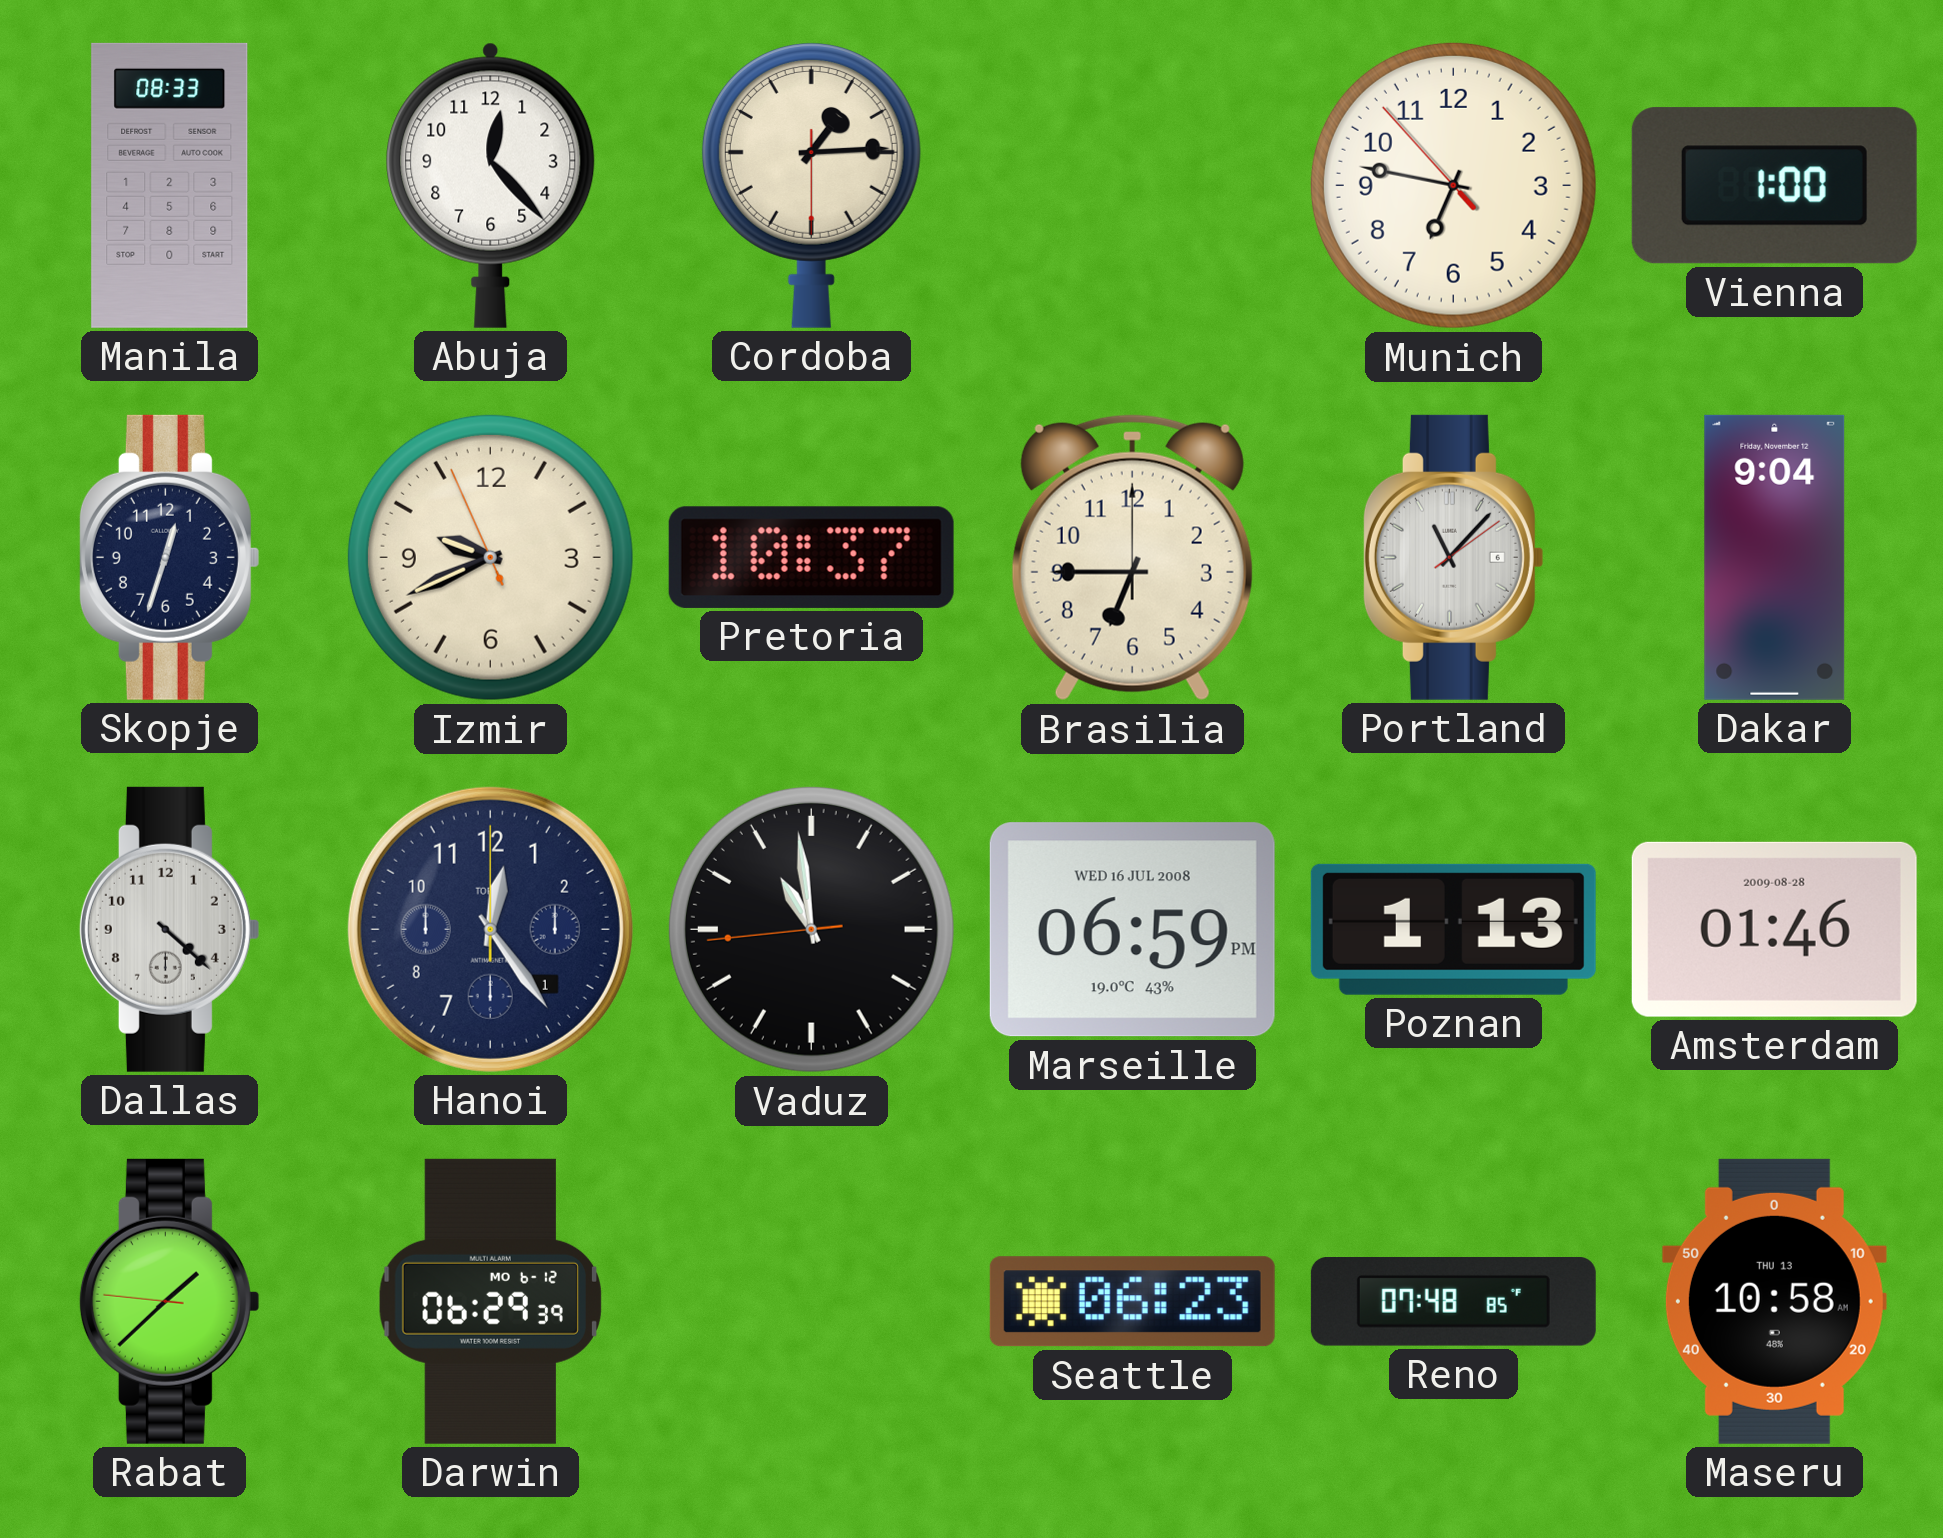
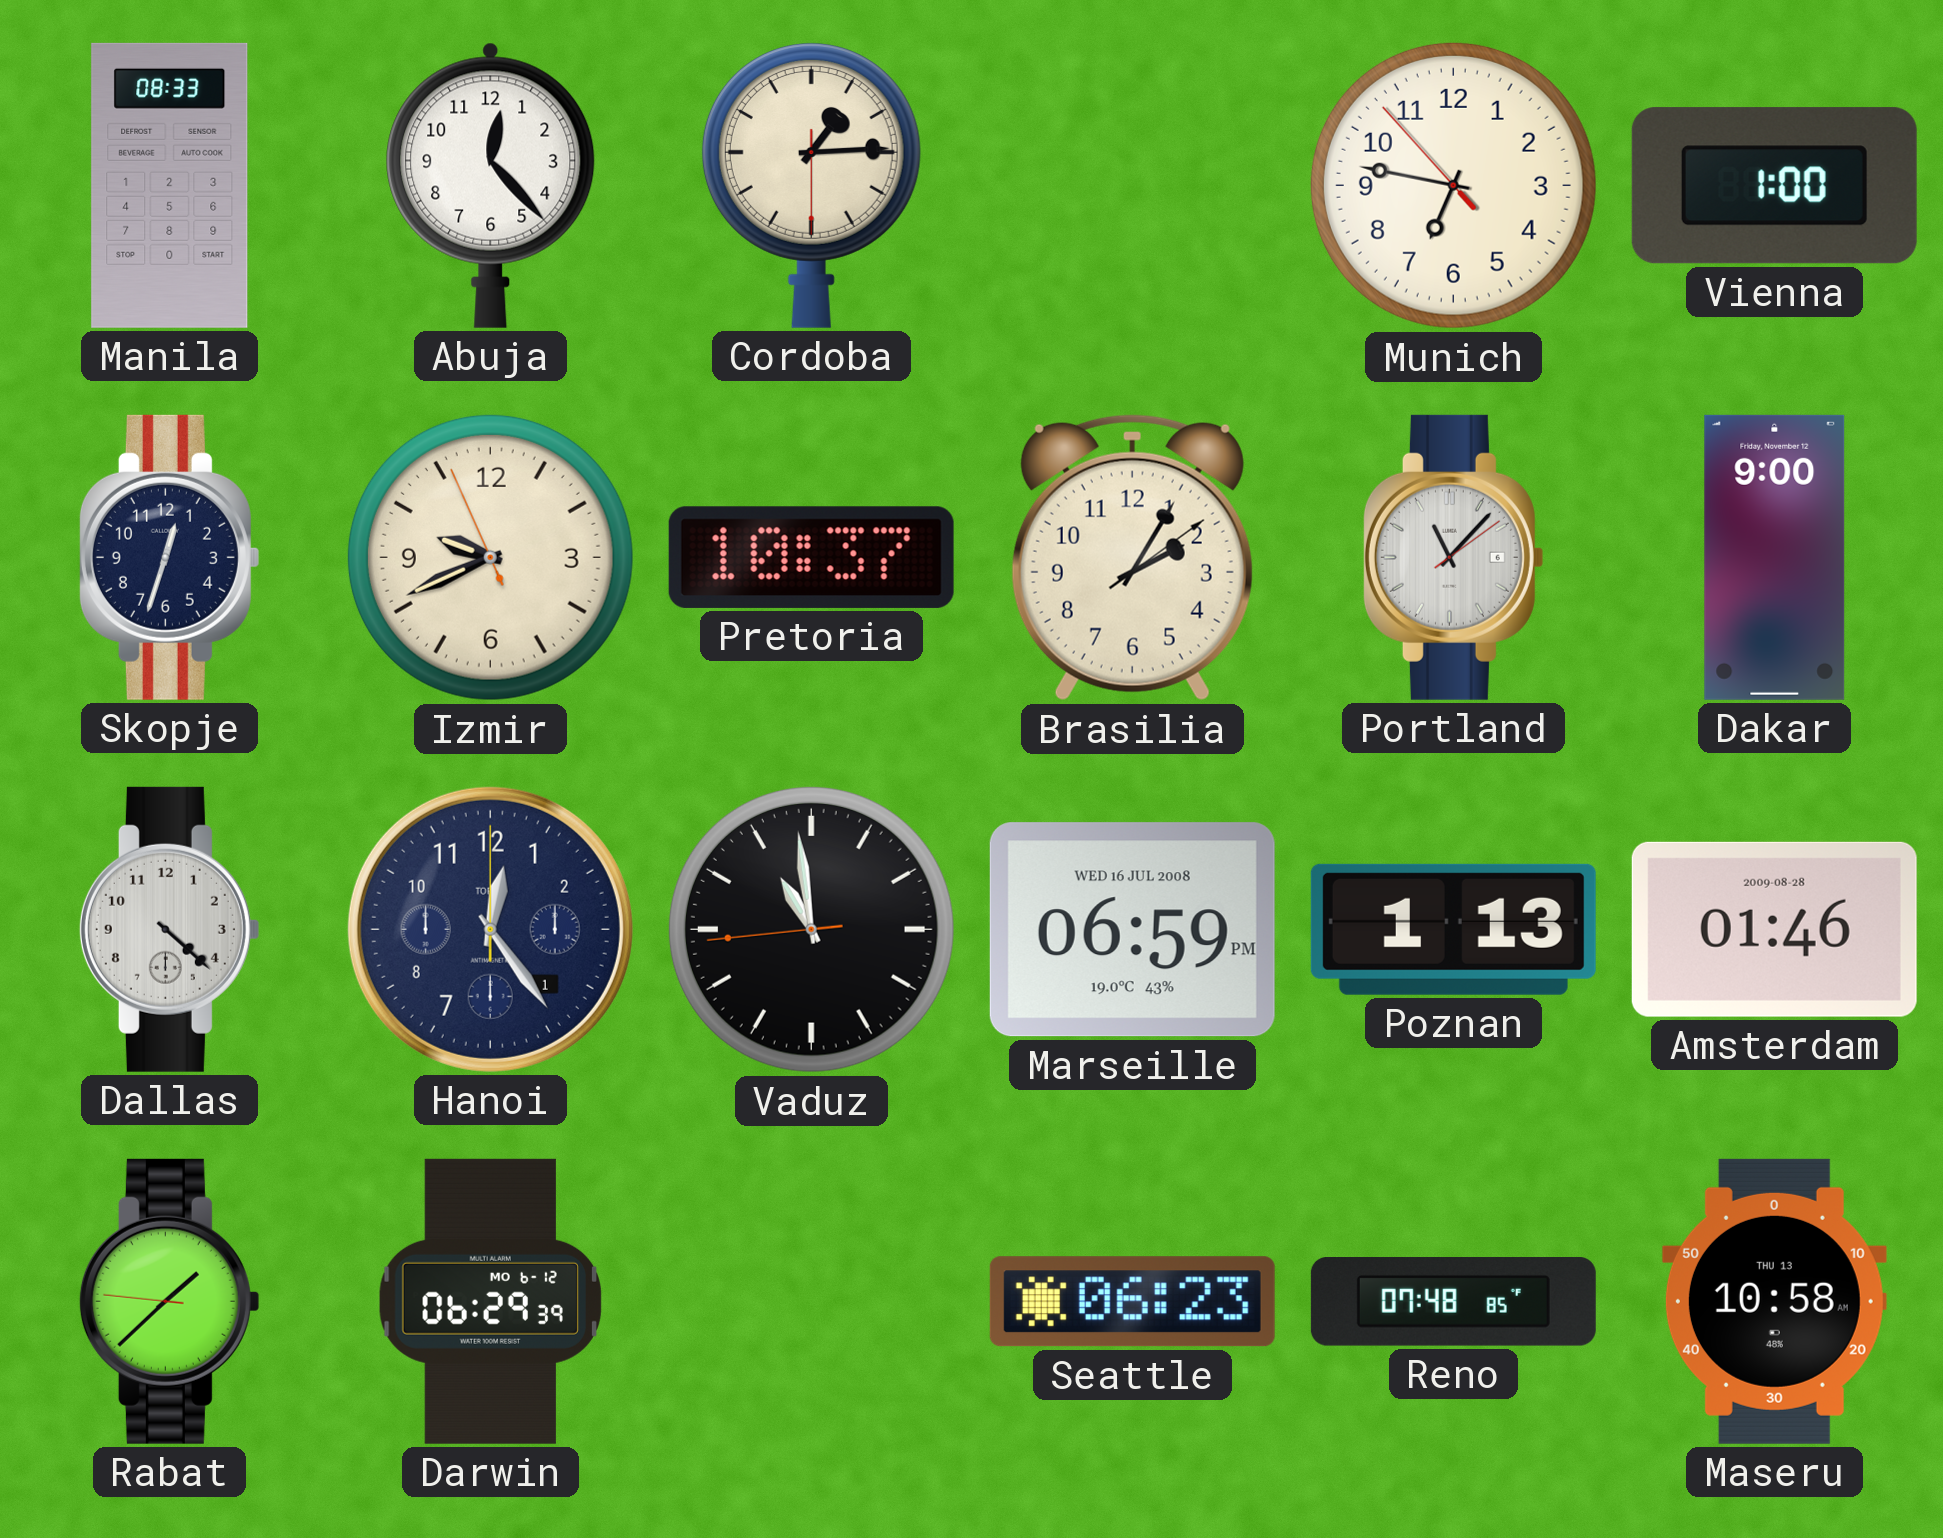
Brasilia: 6:45 -> 2:05 (1132, 558)
Dakar: 9:04 -> 9:00 (1775, 557)
